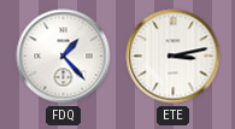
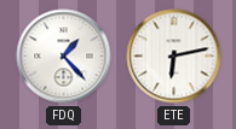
ETE: 3:13 -> 6:13 (174, 57)
